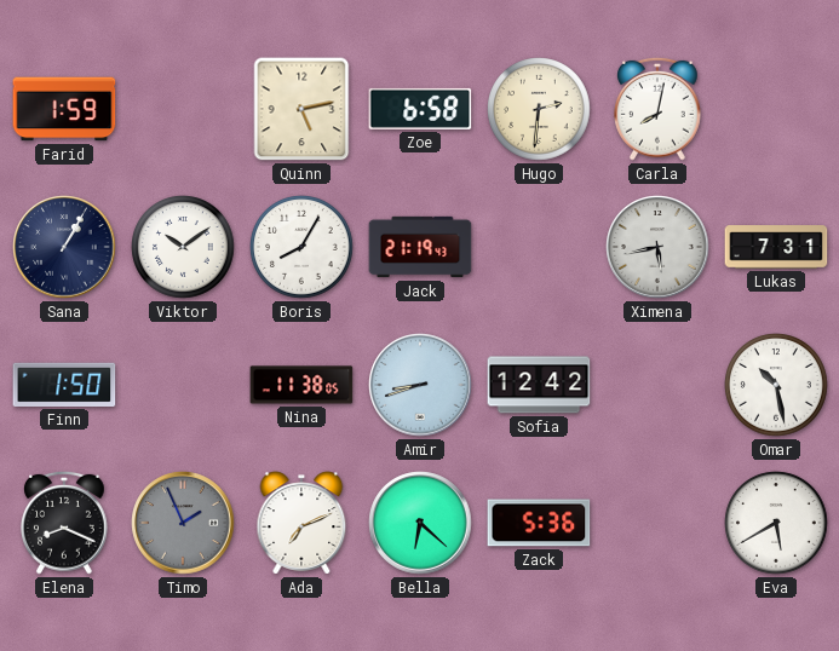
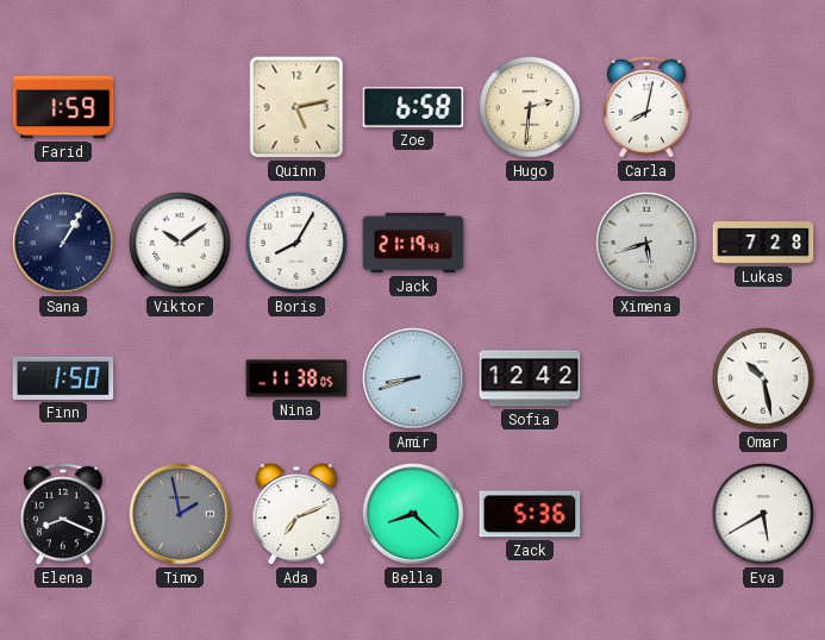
Ximena: 5:43 -> 5:42 (646, 243)
Lukas: 7:31 -> 7:28 (763, 243)
Timo: 1:56 -> 1:58 (180, 514)
Bella: 6:22 -> 8:22 (413, 514)
